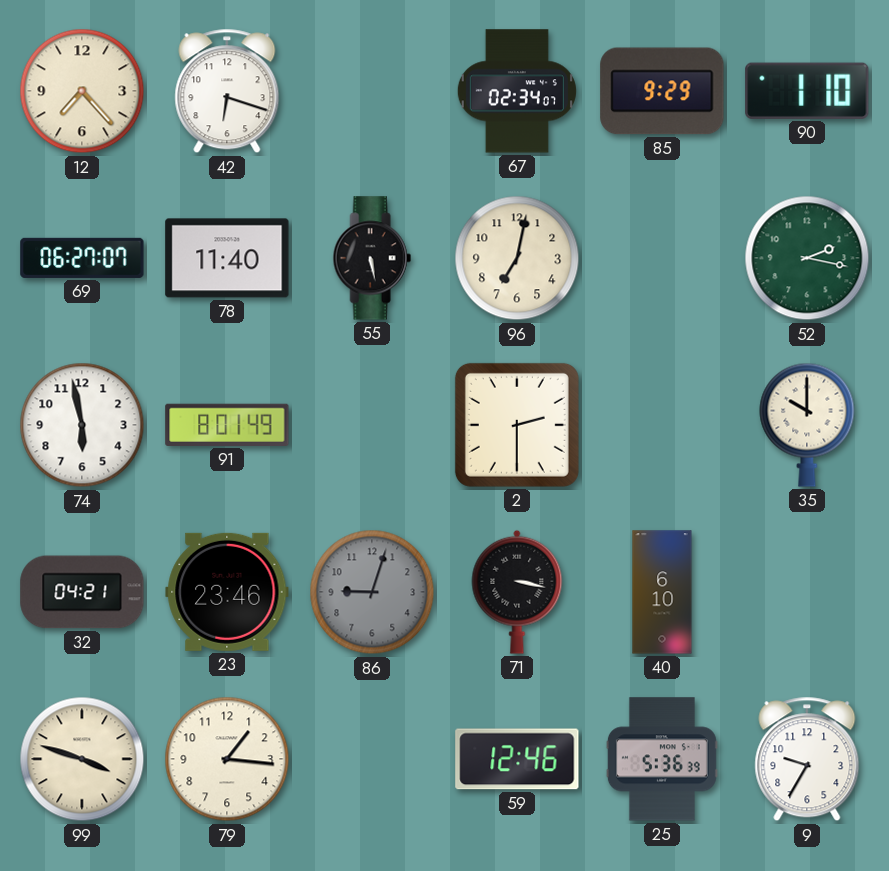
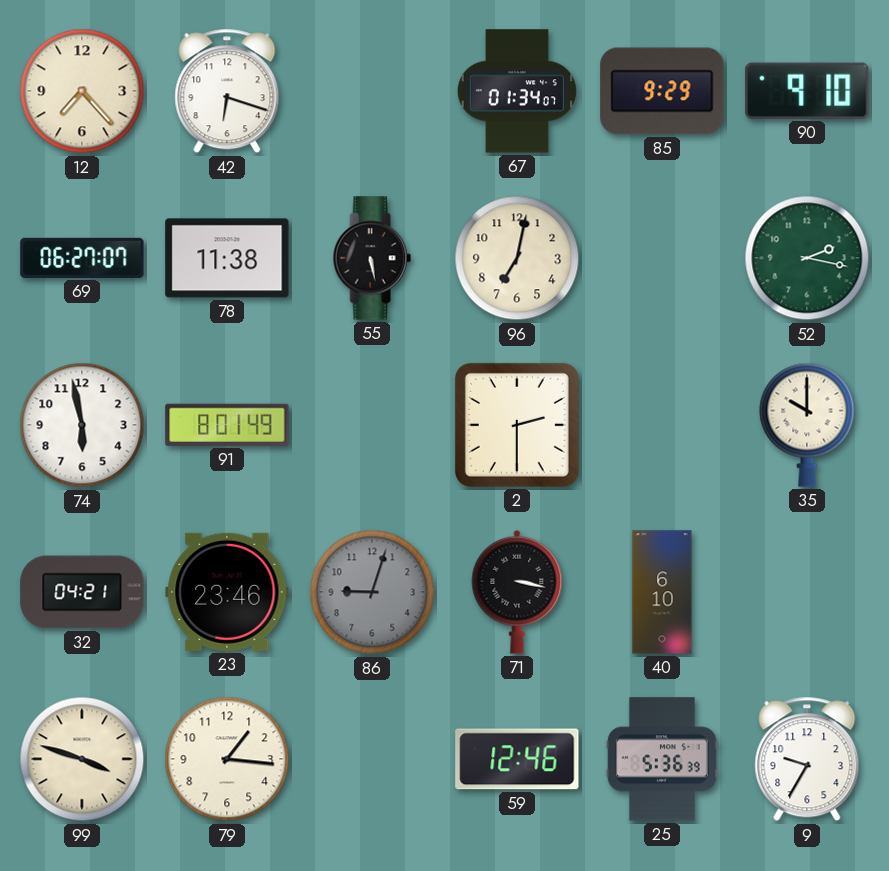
67: 02:34 -> 01:34 (517, 91)
90: 1:10 -> 9:10 (807, 91)
78: 11:40 -> 11:38 (227, 258)
